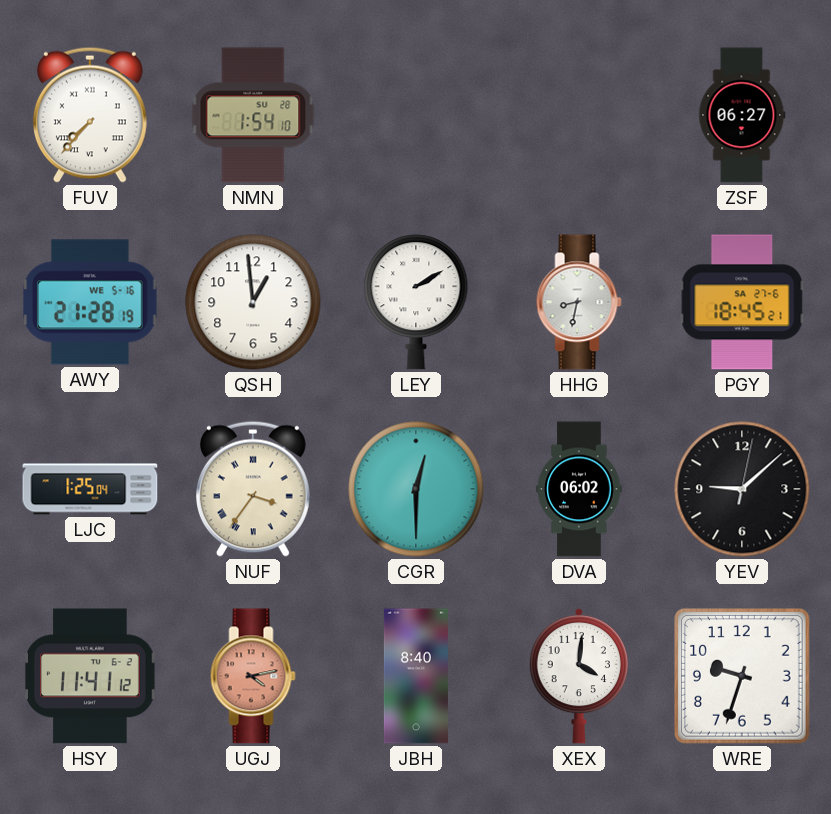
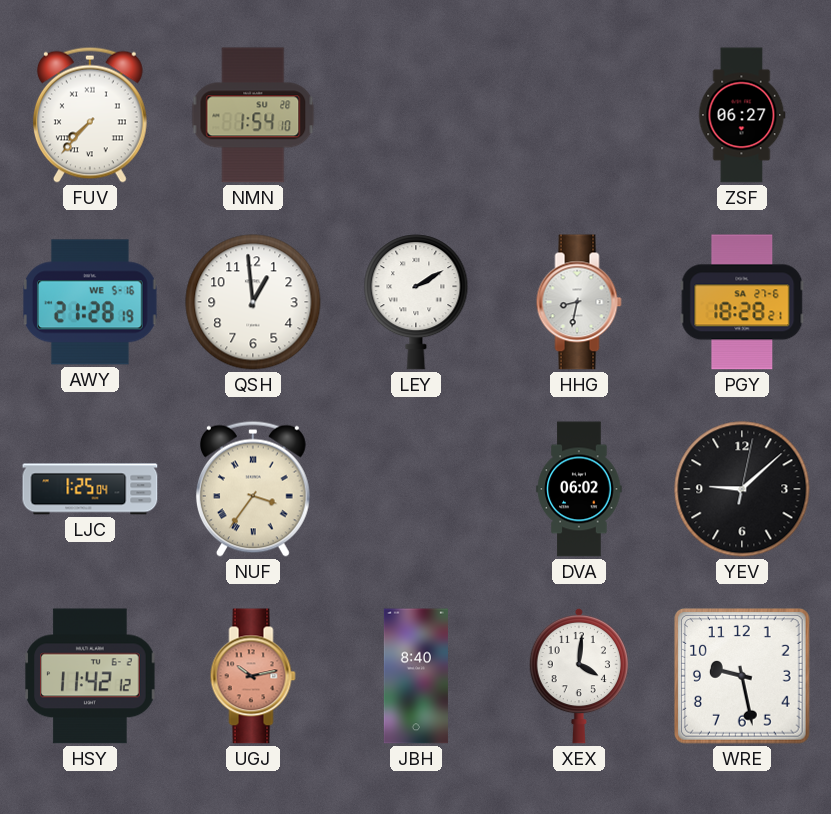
PGY: 18:45 -> 18:28 (742, 302)
CGR: 12:30 -> none (416, 489)
HSY: 11:41 -> 11:42 (90, 676)
UGJ: 4:13 -> 10:13 (253, 676)
WRE: 9:33 -> 9:28 (743, 677)
